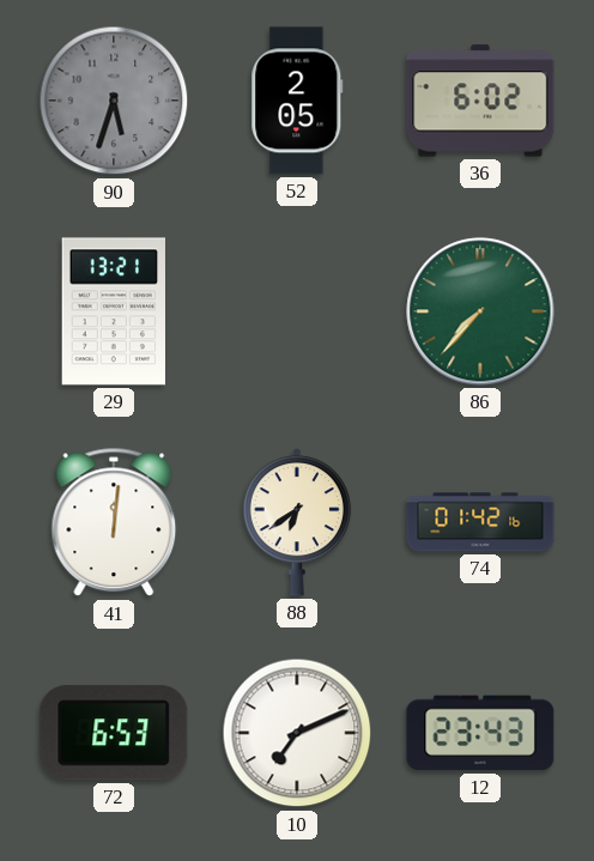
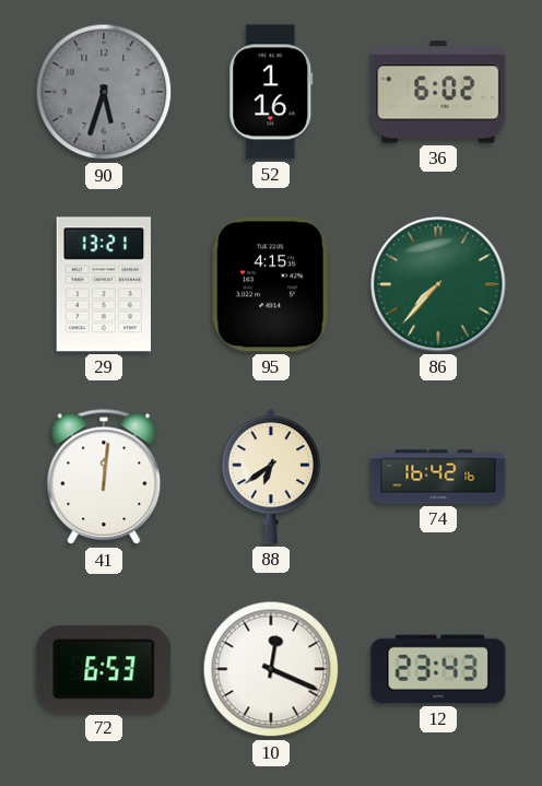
52: 2:05 -> 1:16 (271, 92)
95: none -> 4:15 (271, 284)
74: 01:42 -> 16:42 (438, 477)
10: 7:11 -> 12:19 (271, 669)
